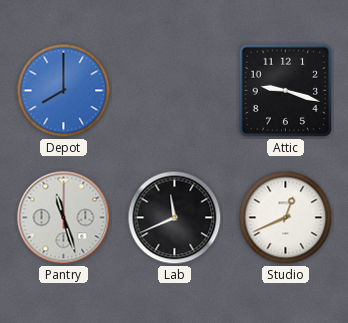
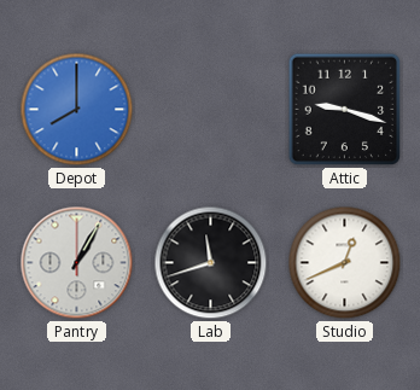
Pantry: 11:27 -> 1:05 (77, 263)
Lab: 11:41 -> 11:42 (211, 263)
